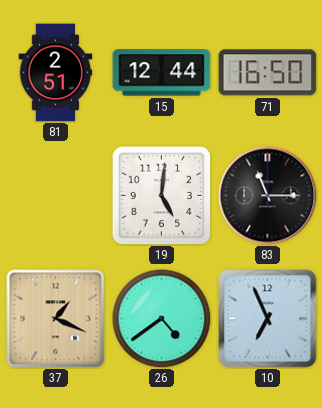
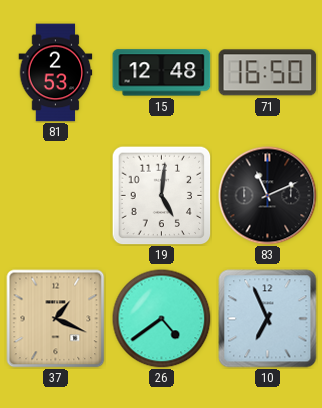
81: 2:51 -> 2:53 (56, 73)
15: 12:44 -> 12:48 (162, 73)
83: 11:15 -> 11:11 (268, 196)
